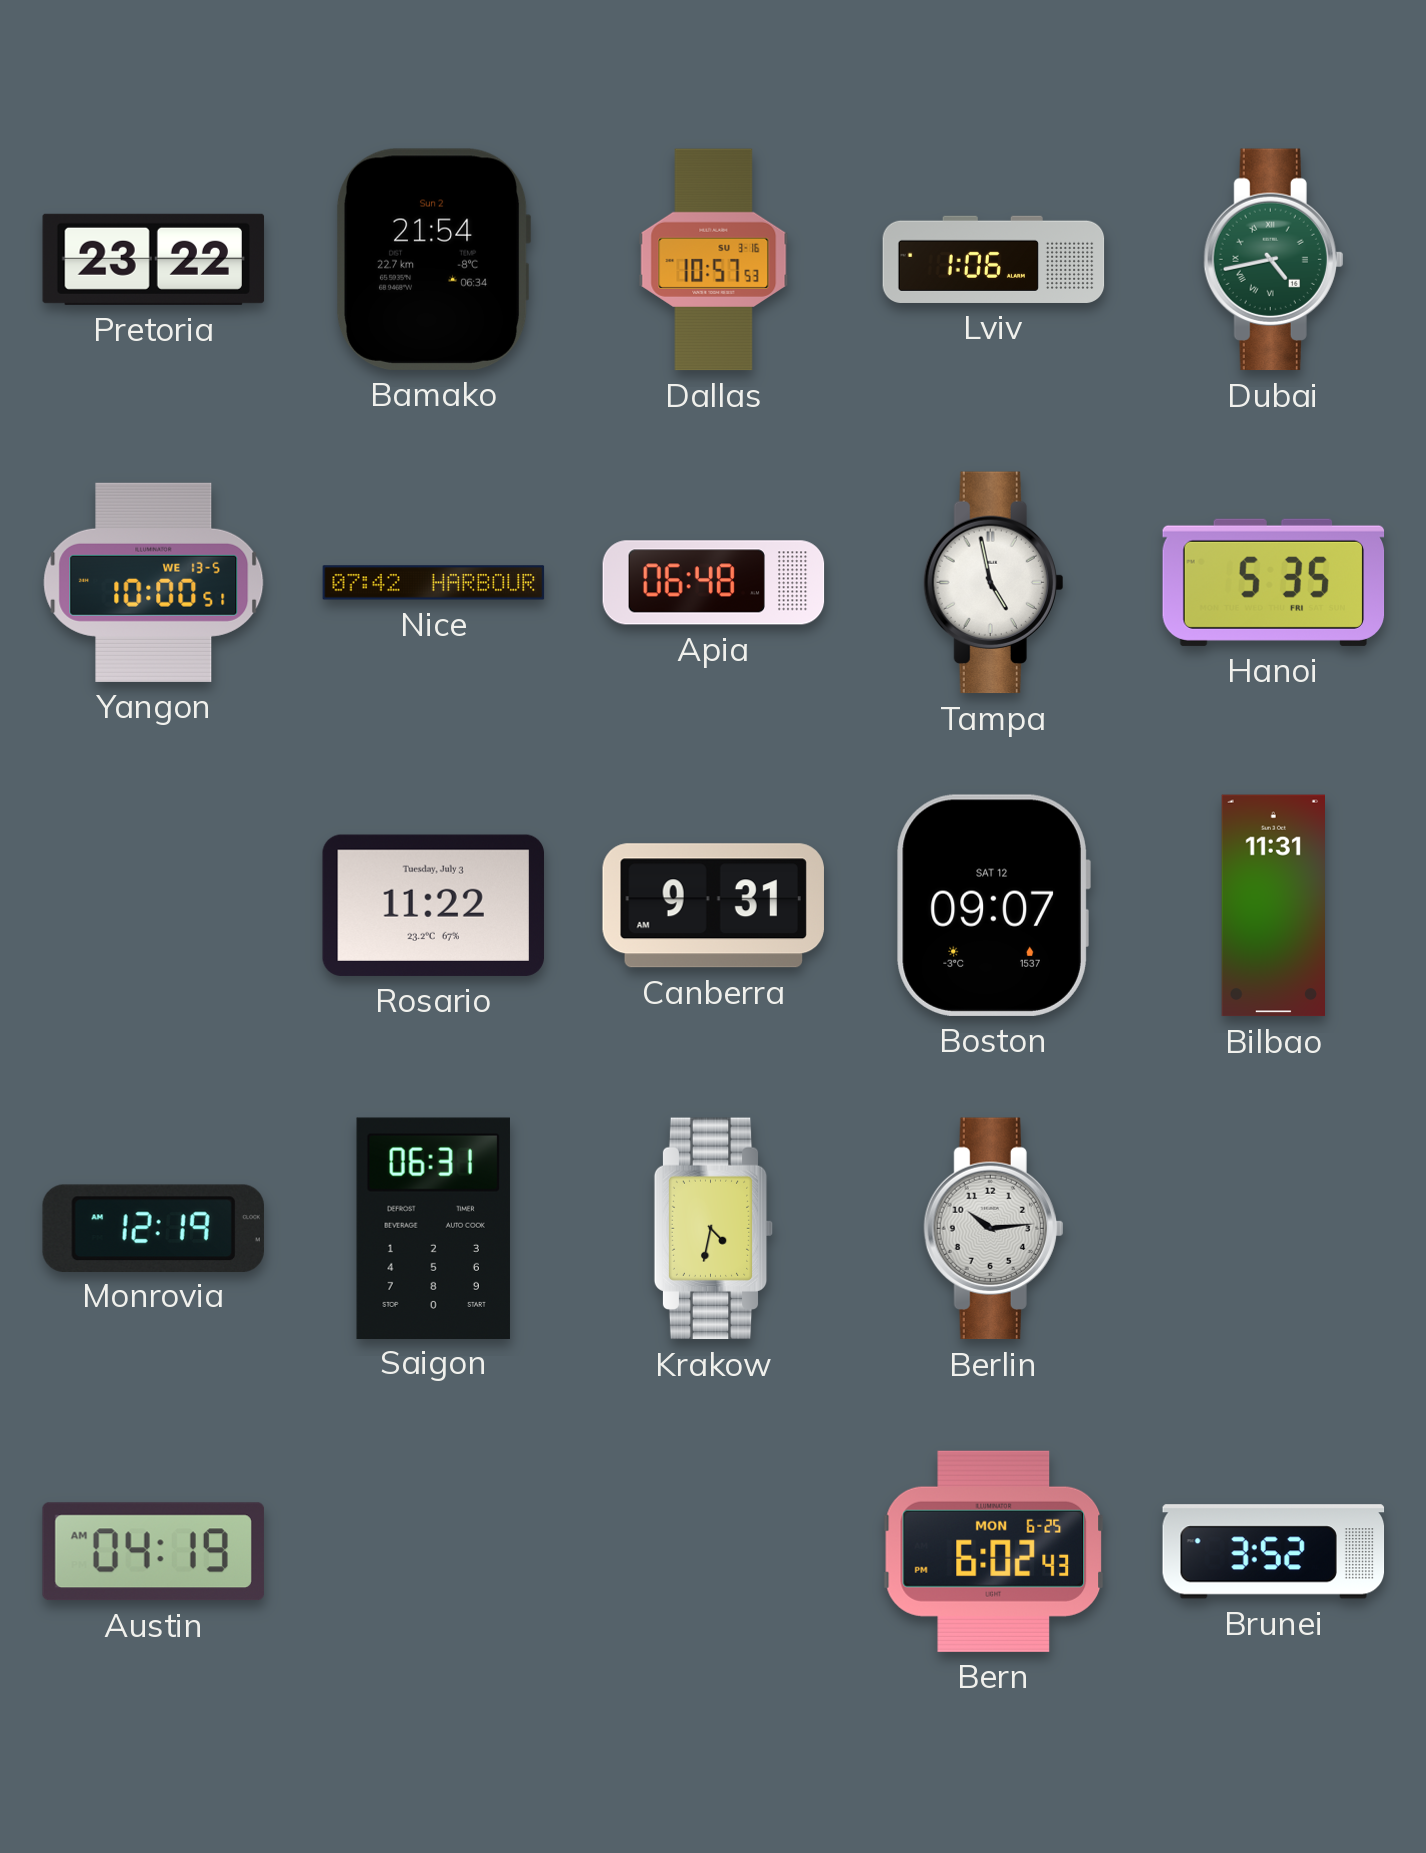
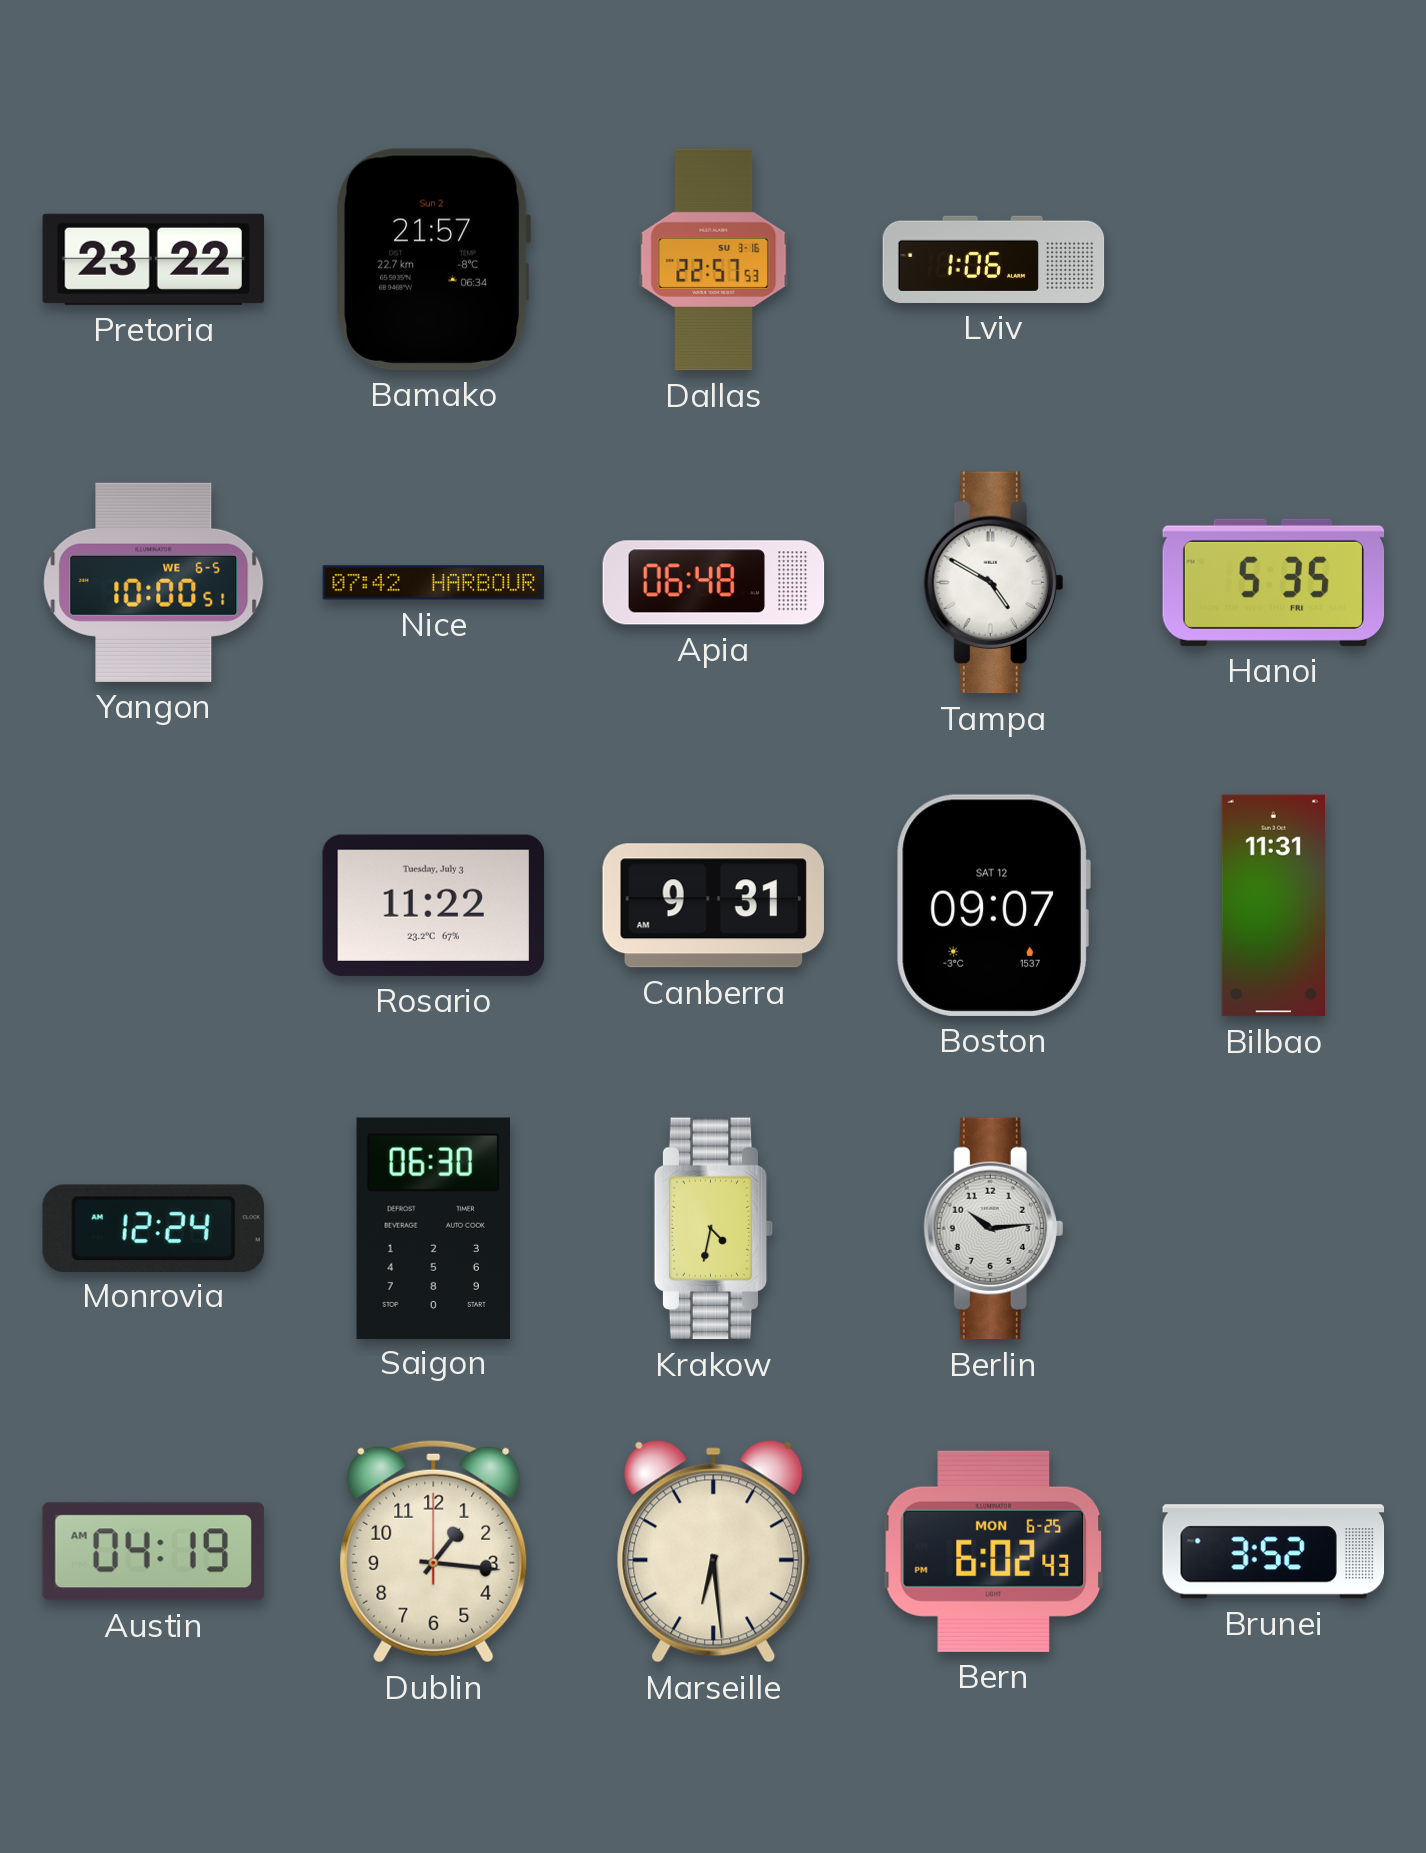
Bamako: 21:54 -> 21:57 (434, 259)
Dallas: 10:57 -> 22:57 (714, 260)
Dubai: 4:43 -> none (1274, 260)
Yangon date: WE 13-5 -> WE 6-5 (154, 582)
Tampa: 4:58 -> 4:50 (994, 583)
Monrovia: 12:19 -> 12:24 (153, 1228)
Saigon: 06:31 -> 06:30 (433, 1228)
Dublin: none -> 1:16 (434, 1551)
Marseille: none -> 6:29 (714, 1552)
